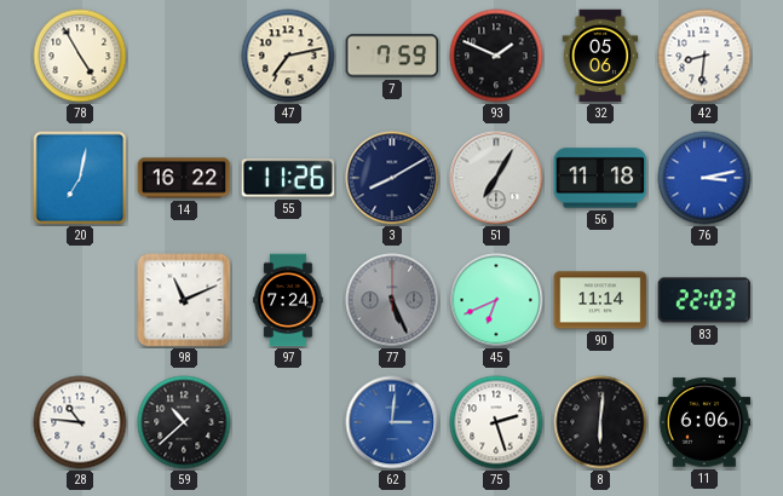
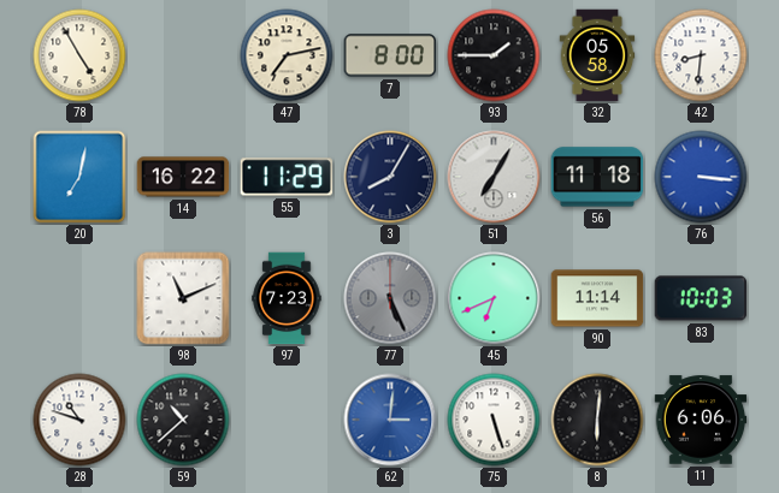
7: 7:59 -> 8:00 (390, 55)
93: 1:49 -> 1:45 (494, 55)
32: 05:06 -> 05:58 (597, 55)
55: 11:26 -> 11:29 (287, 177)
3: 8:10 -> 8:05 (390, 177)
76: 3:13 -> 3:16 (701, 177)
97: 7:24 -> 7:23 (287, 298)
83: 22:03 -> 10:03 (701, 298)
28: 10:46 -> 10:48 (79, 420)
75: 2:27 -> 5:27 (494, 420)
